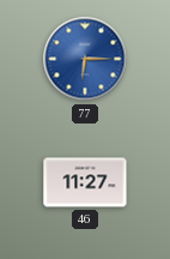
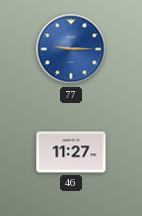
77: 6:15 -> 9:15 (71, 49)
